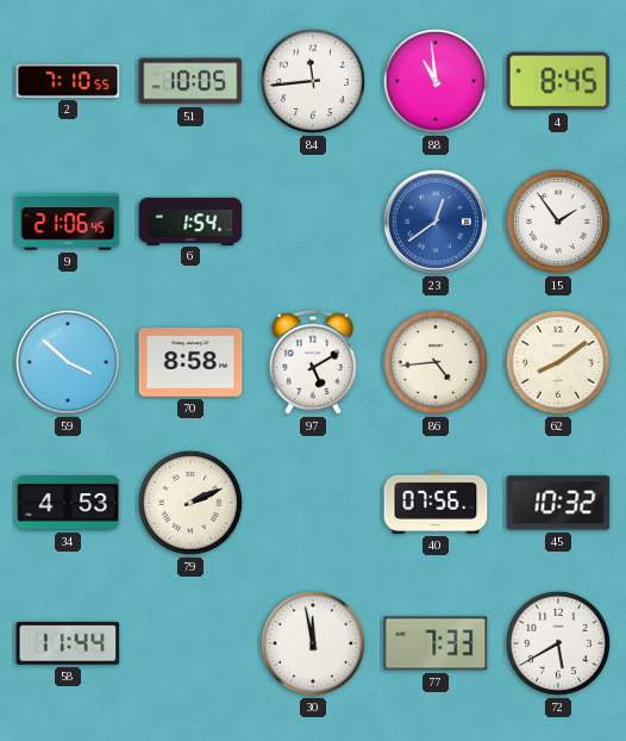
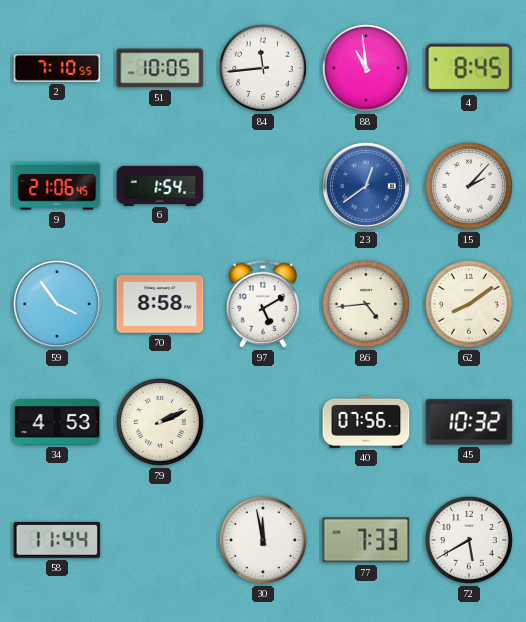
15: 1:54 -> 2:07 (469, 186)
59: 3:52 -> 3:54 (57, 304)
